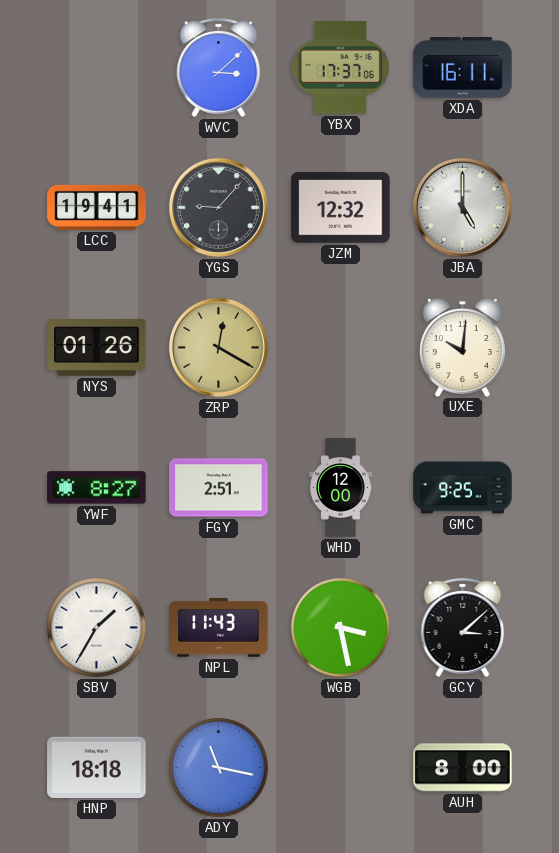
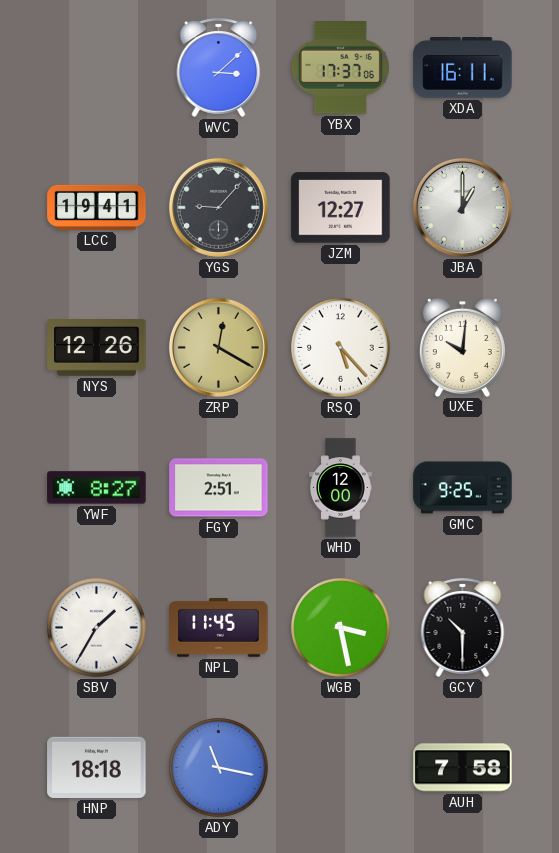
JZM: 12:32 -> 12:27 (341, 208)
JBA: 5:00 -> 1:00 (462, 207)
NYS: 01:26 -> 12:26 (97, 348)
RSQ: none -> 5:23 (341, 348)
NPL: 11:43 -> 11:45 (219, 628)
GCY: 3:08 -> 10:30 (463, 627)
AUH: 8:00 -> 7:58 (463, 768)
